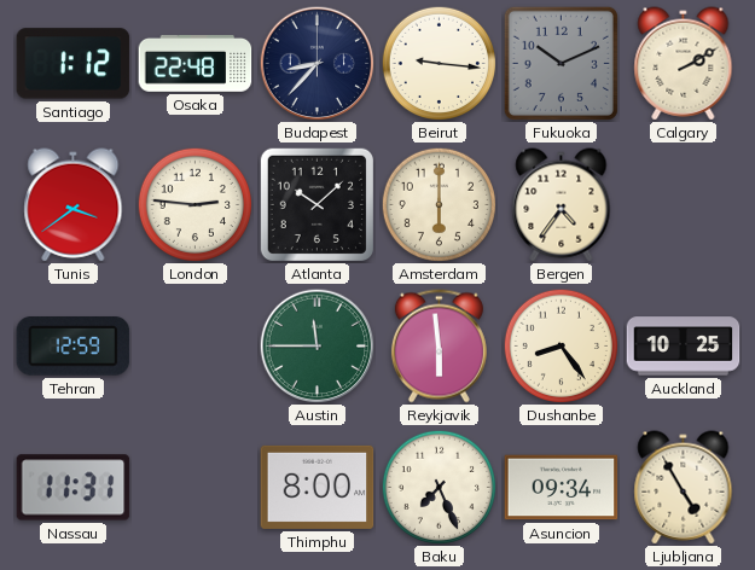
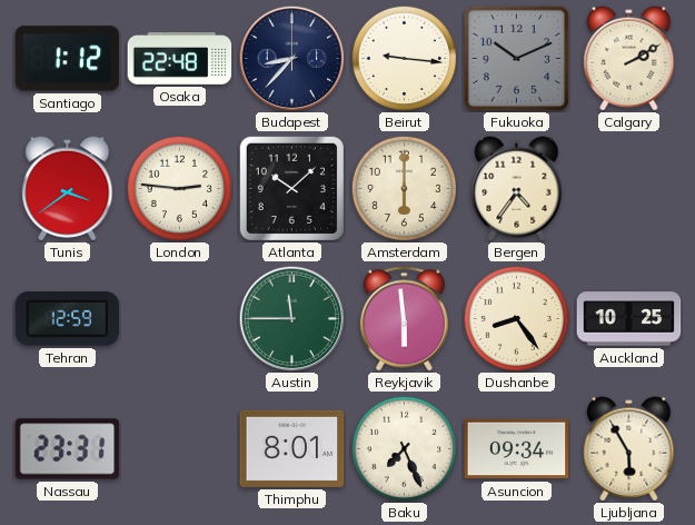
Nassau: 11:31 -> 23:31 (68, 449)
Thimphu: 8:00 -> 8:01 (292, 448)
Ljubljana: 4:55 -> 5:55 (629, 449)
